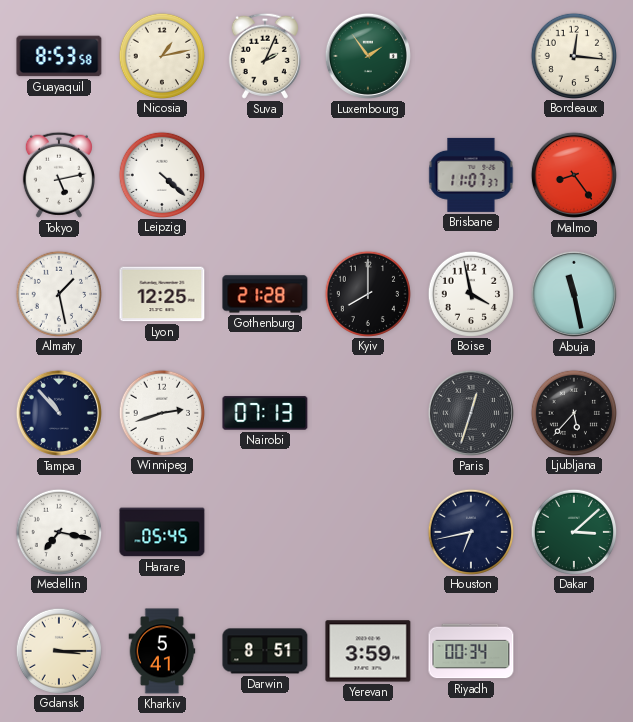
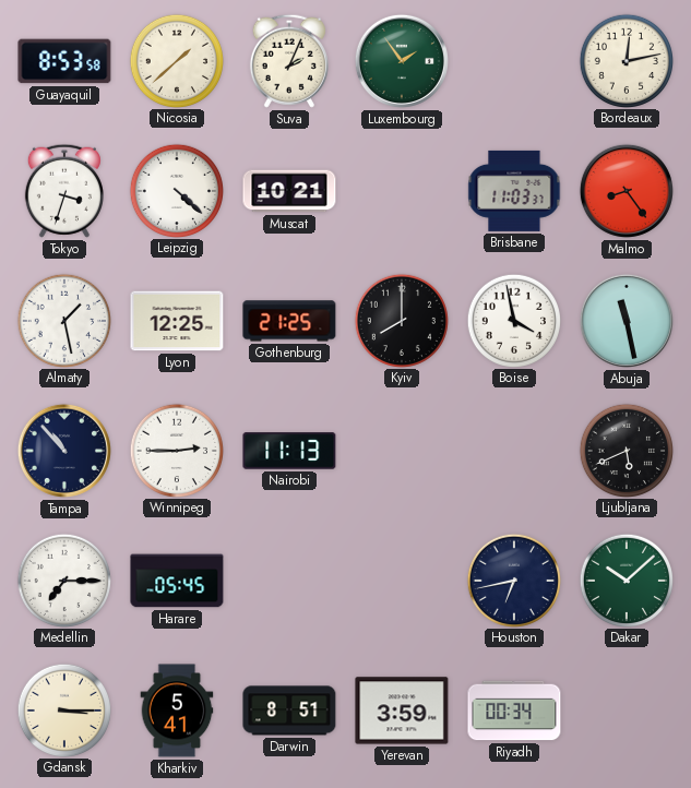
Nicosia: 1:13 -> 1:38 (176, 60)
Bordeaux: 12:16 -> 12:13 (626, 60)
Tokyo: 5:13 -> 3:33 (64, 191)
Muscat: none -> 10:21 (289, 191)
Brisbane: 11:07 -> 11:03 (514, 191)
Gothenburg: 21:28 -> 21:25 (289, 321)
Winnipeg: 2:42 -> 2:45 (176, 450)
Nairobi: 07:13 -> 11:13 (289, 451)
Paris: 12:33 -> none (471, 413)
Ljubljana: 5:37 -> 5:41 (626, 450)
Medellin: 7:17 -> 7:15 (63, 580)
Dakar: 3:08 -> 10:08 (626, 580)
